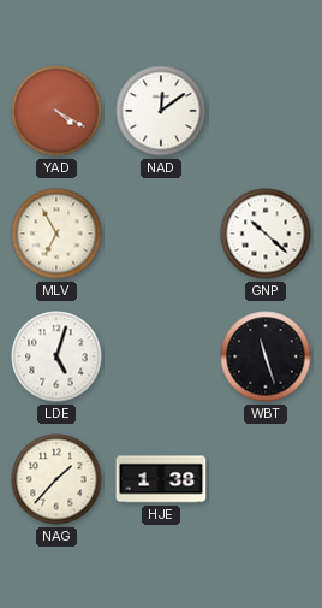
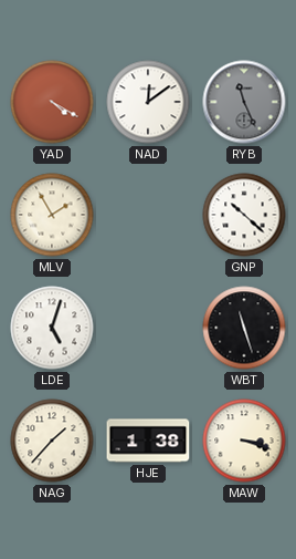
RYB: none -> 11:26 (244, 102)
MLV: 6:55 -> 1:55 (52, 215)
MAW: none -> 3:18 (244, 441)
